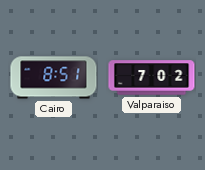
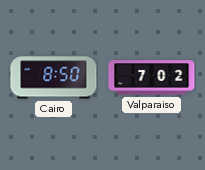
Cairo: 8:51 -> 8:50 (54, 78)
